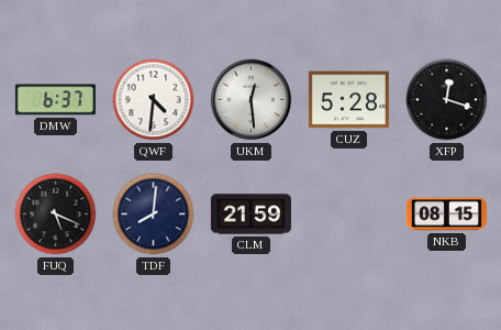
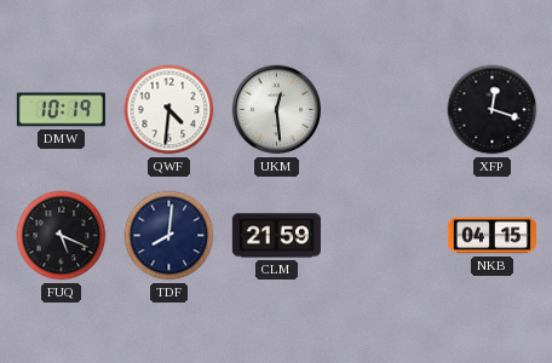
DMW: 6:37 -> 10:19 (61, 110)
CUZ: 5:28 -> none (348, 100)
NKB: 08:15 -> 04:15 (491, 236)
